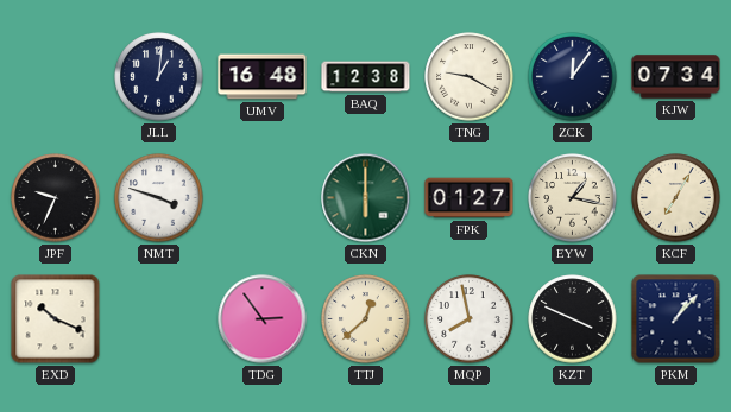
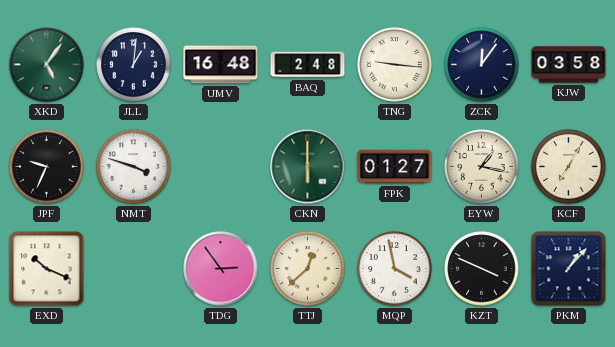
XKD: none -> 5:06 (47, 65)
BAQ: 12:38 -> 2:48 (308, 65)
TNG: 9:20 -> 9:16 (395, 65)
KJW: 07:34 -> 03:58 (569, 65)
MQP: 7:58 -> 3:58 (395, 269)
